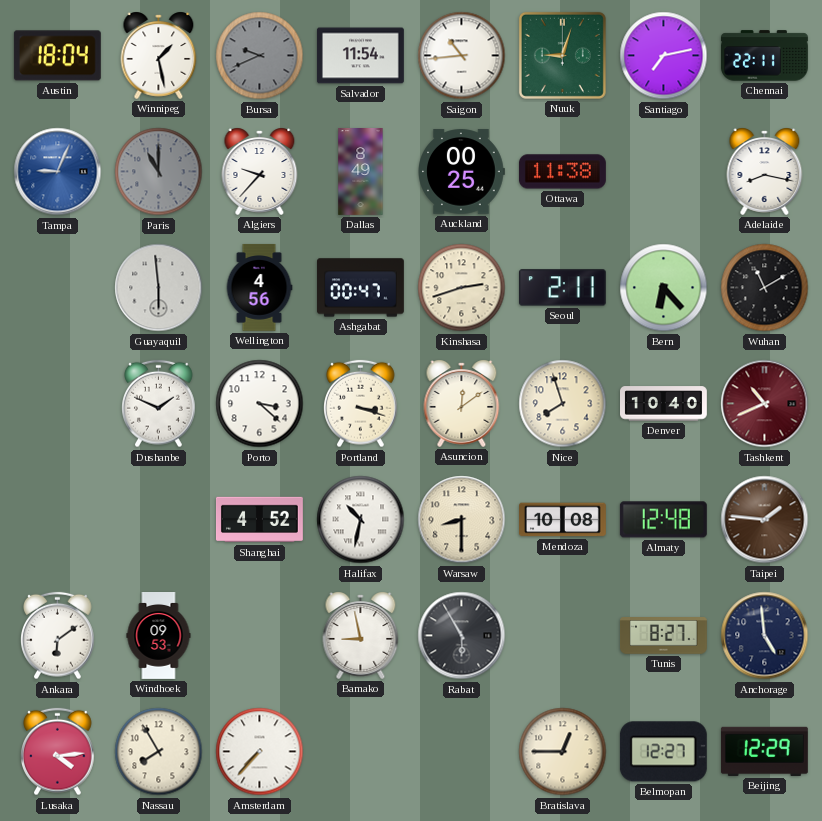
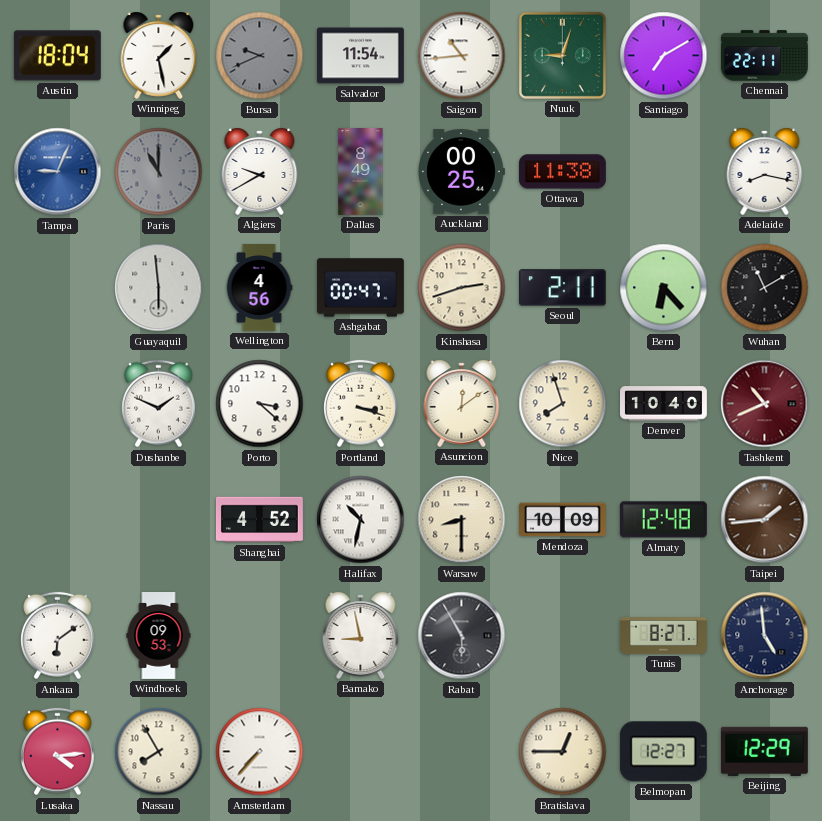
Santiago: 7:13 -> 7:10 (664, 56)
Algiers: 9:37 -> 9:40 (260, 171)
Mendoza: 10:08 -> 10:09 (563, 520)
Taipei: 1:46 -> 1:44 (765, 520)
